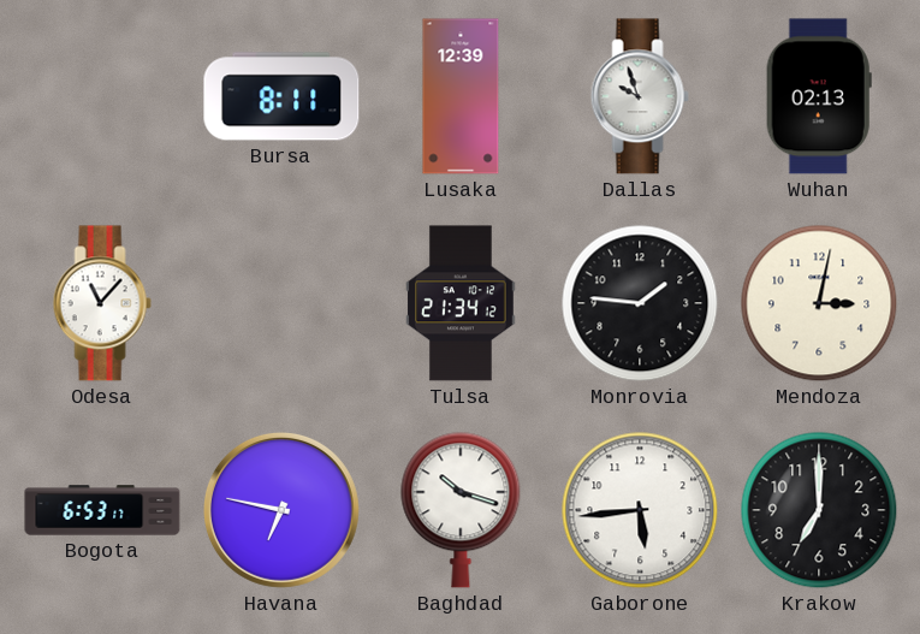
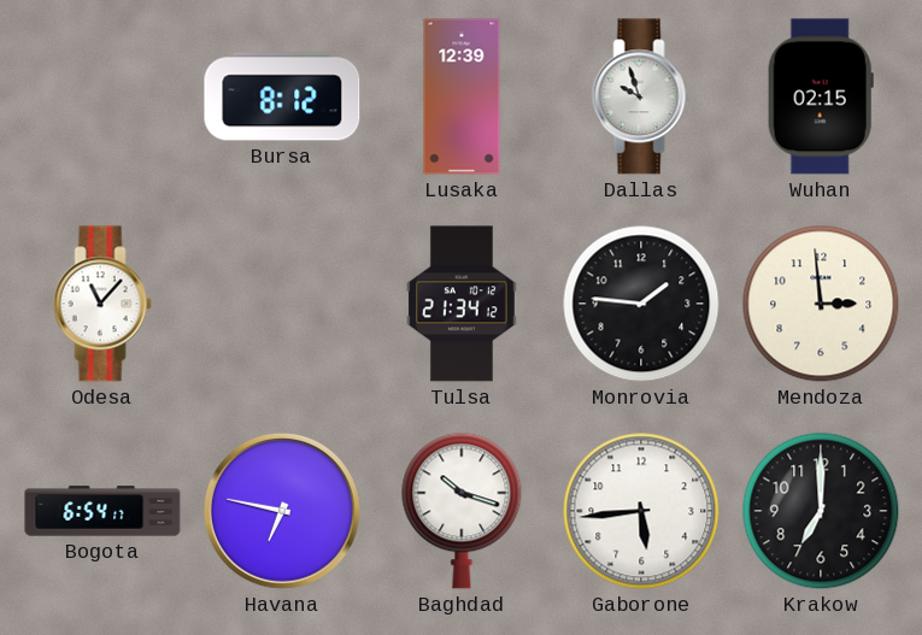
Bursa: 8:11 -> 8:12 (282, 96)
Wuhan: 02:13 -> 02:15 (821, 96)
Mendoza: 3:02 -> 2:59 (821, 304)
Bogota: 6:53 -> 6:54 (102, 511)
